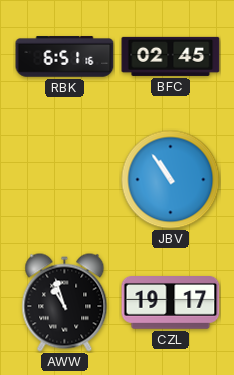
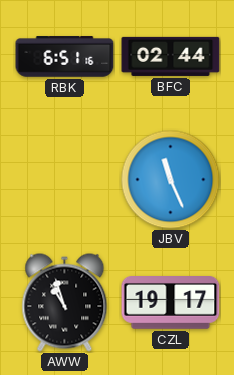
BFC: 02:45 -> 02:44 (171, 56)
JBV: 10:54 -> 11:26 (171, 180)
